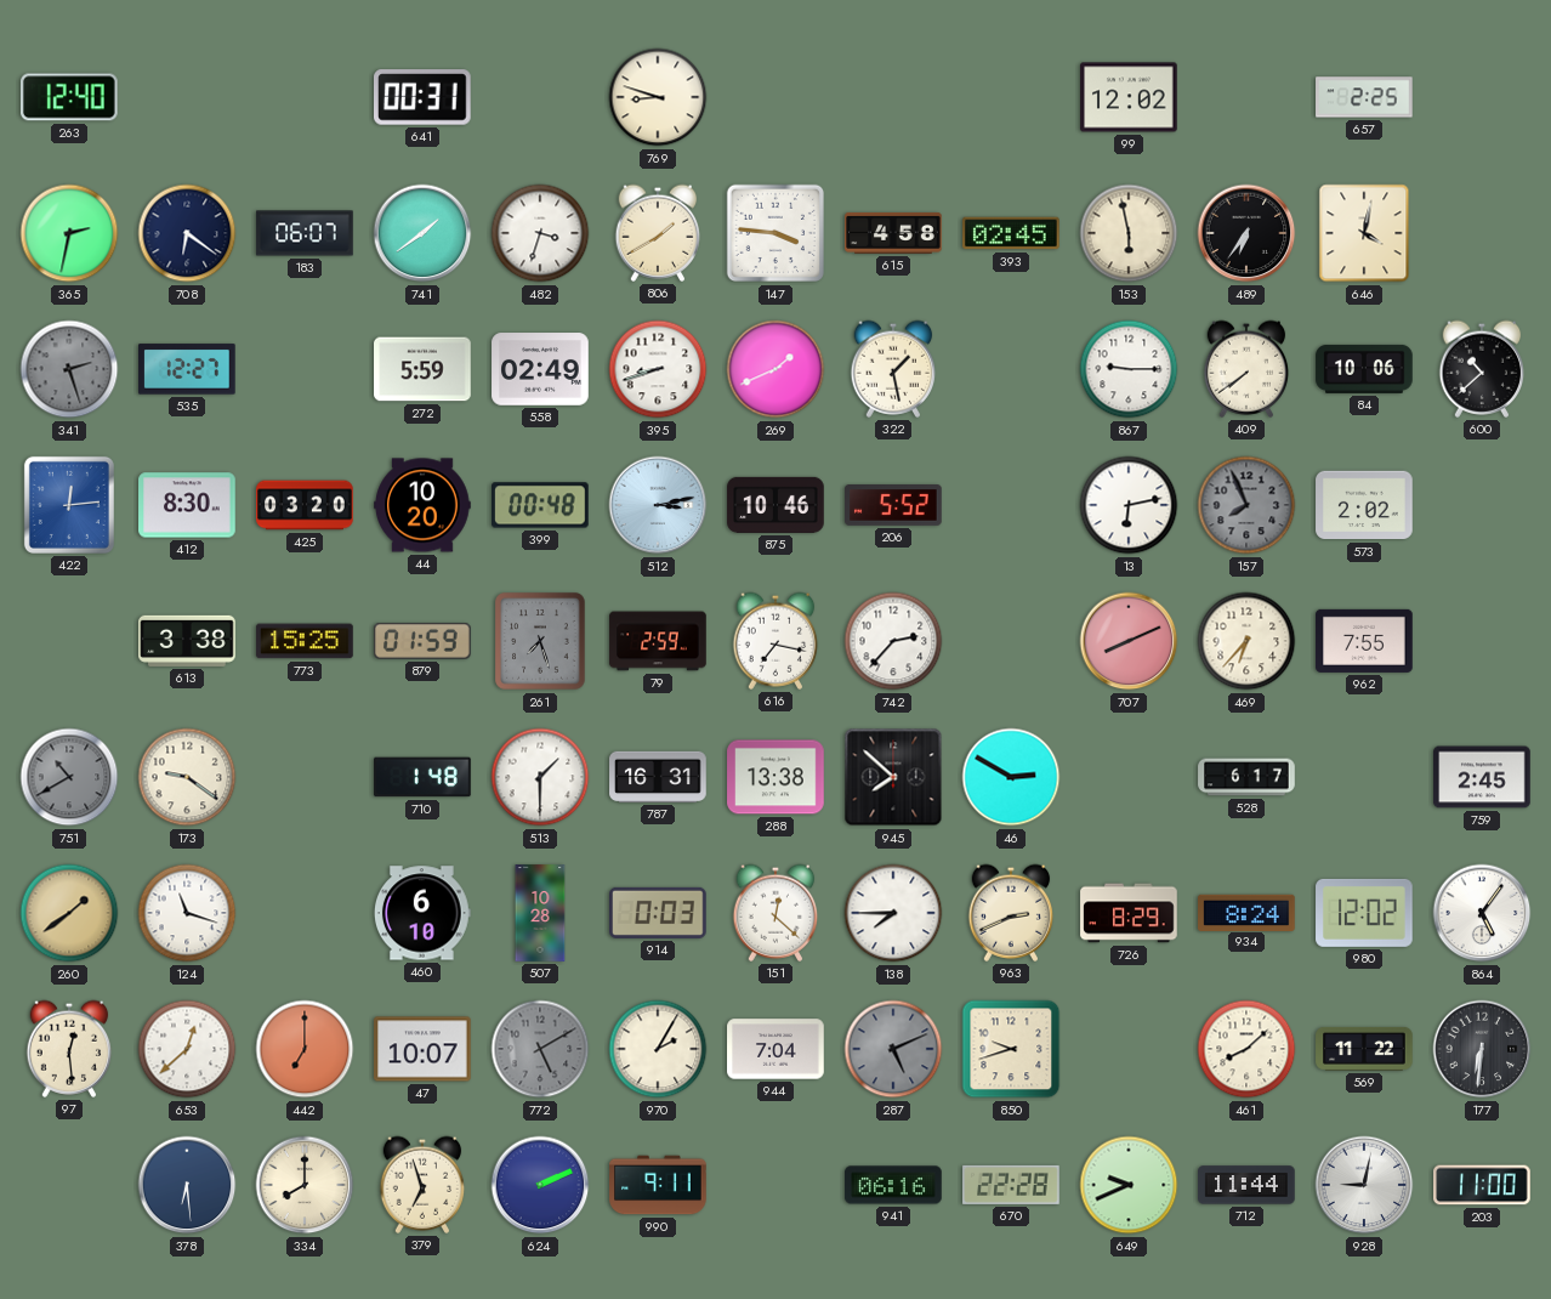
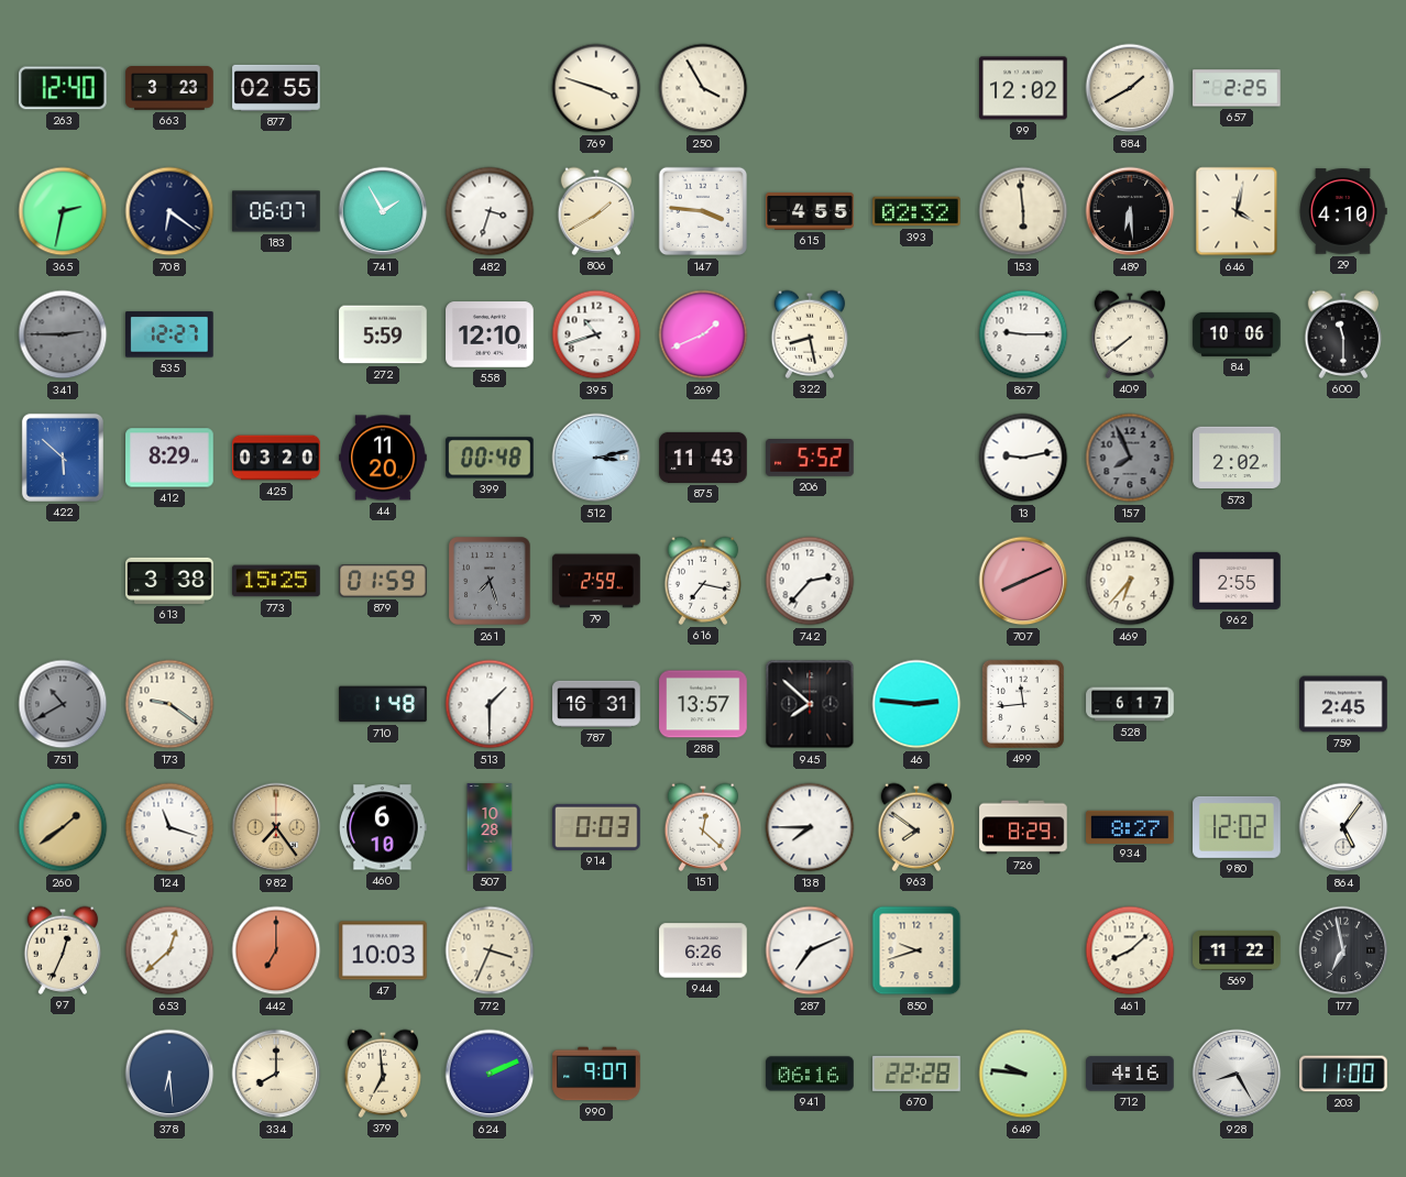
663: none -> 3:23 (169, 88)
877: none -> 02:55 (276, 88)
641: 00:31 -> none (424, 97)
769: 8:48 -> 3:48 (596, 88)
250: none -> 3:55 (703, 88)
884: none -> 1:40 (1130, 88)
741: 1:39 -> 1:55 (383, 211)
615: 4:58 -> 4:55 (810, 211)
393: 02:45 -> 02:32 (916, 211)
153: 5:58 -> 5:59 (1023, 211)
489: 6:36 -> 6:29 (1130, 211)
29: none -> 4:10 (1343, 211)
341: 2:27 -> 2:45 (63, 334)
558: 02:49 -> 12:10 (490, 334)
395: 8:42 -> 10:42 (596, 334)
322: 1:28 -> 8:28 (810, 334)
600: 10:38 -> 11:30 (1343, 334)
422: 12:14 -> 5:52 (63, 458)
412: 8:30 -> 8:29 (169, 458)
44: 10:20 -> 11:20 (383, 458)
875: 10:46 -> 11:43 (703, 458)
13: 6:13 -> 9:13 (1023, 458)
962: 7:55 -> 2:55 (1237, 581)
288: 13:38 -> 13:57 (703, 704)
46: 2:50 -> 2:46 (916, 704)
499: none -> 11:44 (1023, 704)
982: none -> 7:24 (276, 827)
963: 2:41 -> 7:51 (916, 827)
934: 8:24 -> 8:27 (1130, 826)
97: 12:29 -> 12:34 (63, 950)
47: 10:07 -> 10:03 (383, 950)
772: 5:10 -> 3:34 (490, 950)
772 dial: grey -> cream (490, 950)
970: 2:05 -> none (658, 1049)
944: 7:04 -> 6:26 (703, 950)
287: 5:11 -> 7:11 (810, 950)
287 dial: grey -> white (810, 950)
177: 6:31 -> 6:58 (1343, 950)
379: 6:57 -> 6:59 (383, 1074)
990: 9:11 -> 9:07 (596, 1074)
649: 9:41 -> 9:46 (1023, 1074)
712: 11:44 -> 4:16 (1130, 1074)
928: 9:02 -> 8:25 (1237, 1074)
